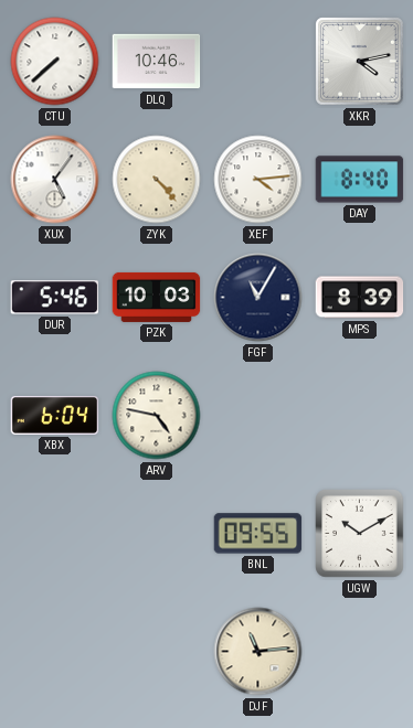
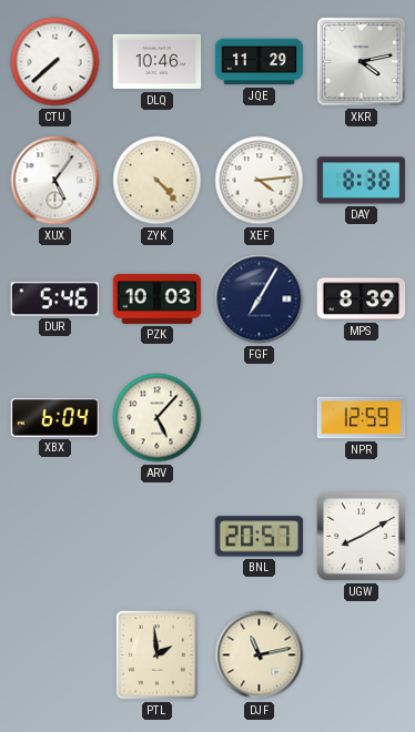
JQE: none -> 11:29 (260, 62)
DAY: 8:40 -> 8:38 (362, 181)
FGF: 11:05 -> 7:05 (260, 299)
ARV: 4:47 -> 5:07 (158, 418)
NPR: none -> 12:59 (362, 418)
BNL: 09:55 -> 20:57 (260, 537)
UGW: 10:10 -> 8:10 (362, 537)
PTL: none -> 1:59 (158, 655)
DJF: 11:14 -> 11:13 (260, 655)
